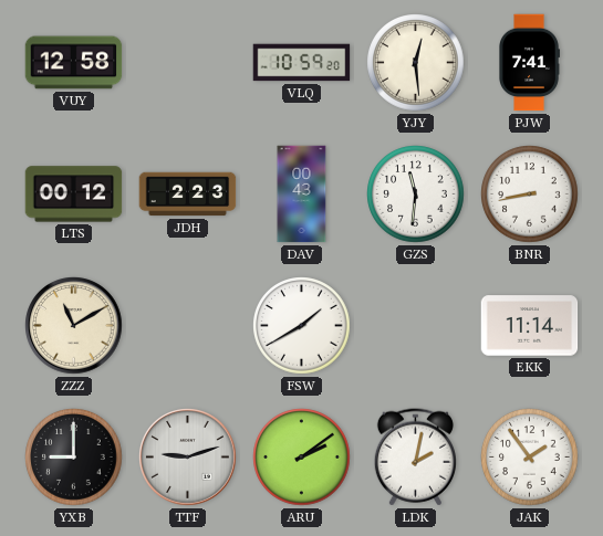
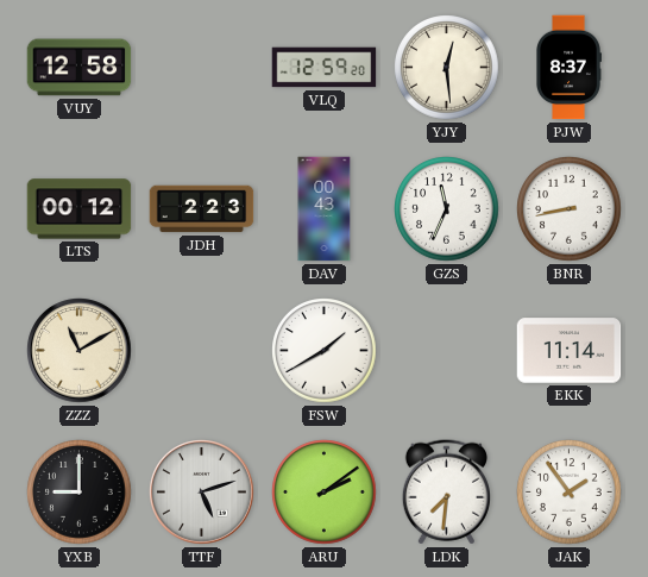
VLQ: 10:59 -> 12:59 (325, 68)
PJW: 7:41 -> 8:37 (570, 68)
GZS: 11:31 -> 11:34 (447, 209)
TTF: 9:12 -> 5:12 (202, 493)
LDK: 2:02 -> 7:31 (446, 493)
